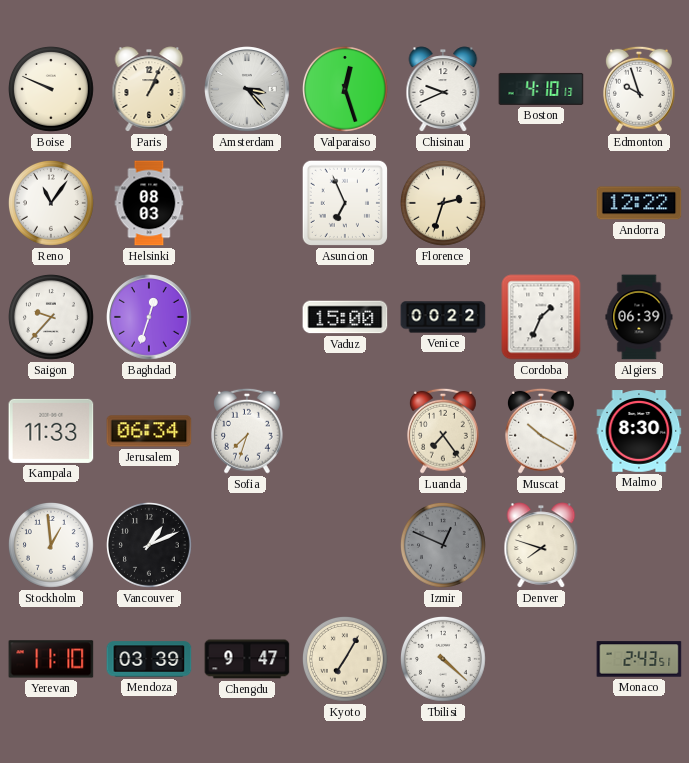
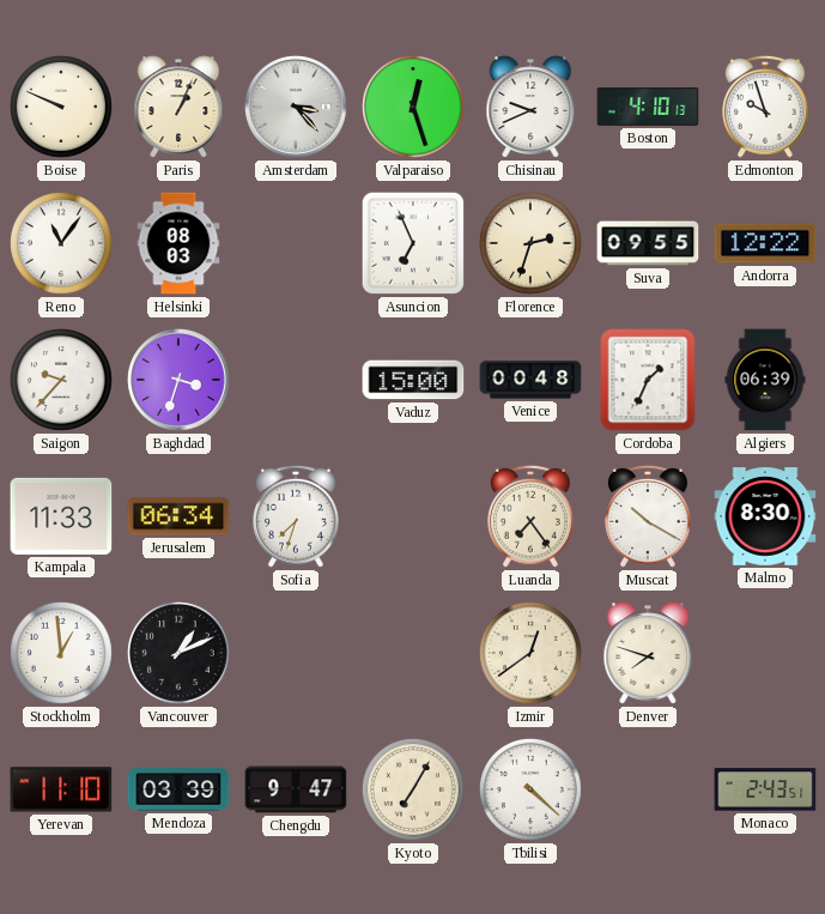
Suva: none -> 09:55 (648, 243)
Baghdad: 12:33 -> 3:33 (178, 380)
Venice: 00:22 -> 00:48 (530, 380)
Izmir: 12:49 -> 12:39 (532, 654)
Izmir dial: grey -> cream (532, 654)
